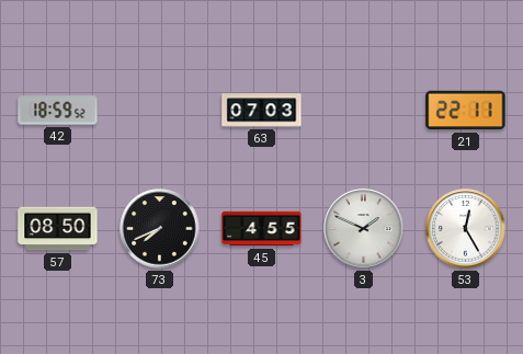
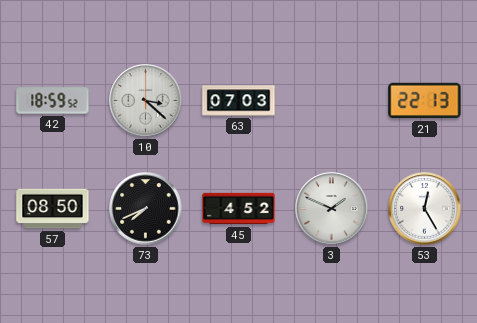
10: none -> 3:22 (146, 101)
21: 22:11 -> 22:13 (425, 101)
45: 4:55 -> 4:52 (239, 209)
